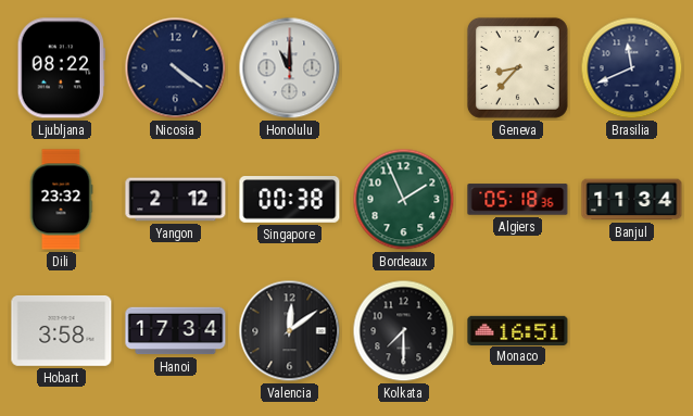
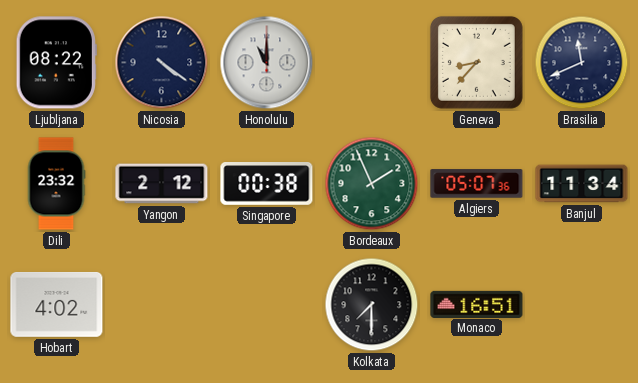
Algiers: 05:18 -> 05:07 (477, 184)
Hobart: 3:58 -> 4:02 (57, 304)
Hanoi: 17:34 -> none (176, 331)
Valencia: 12:09 -> none (290, 331)
